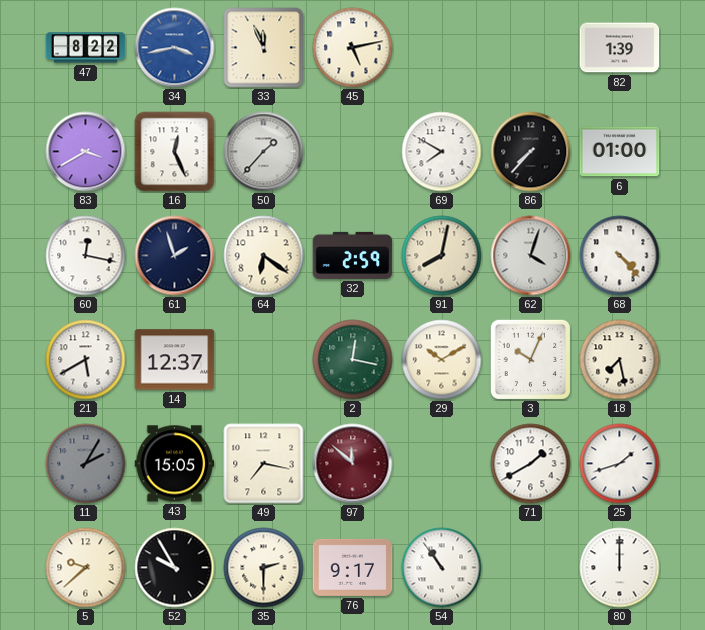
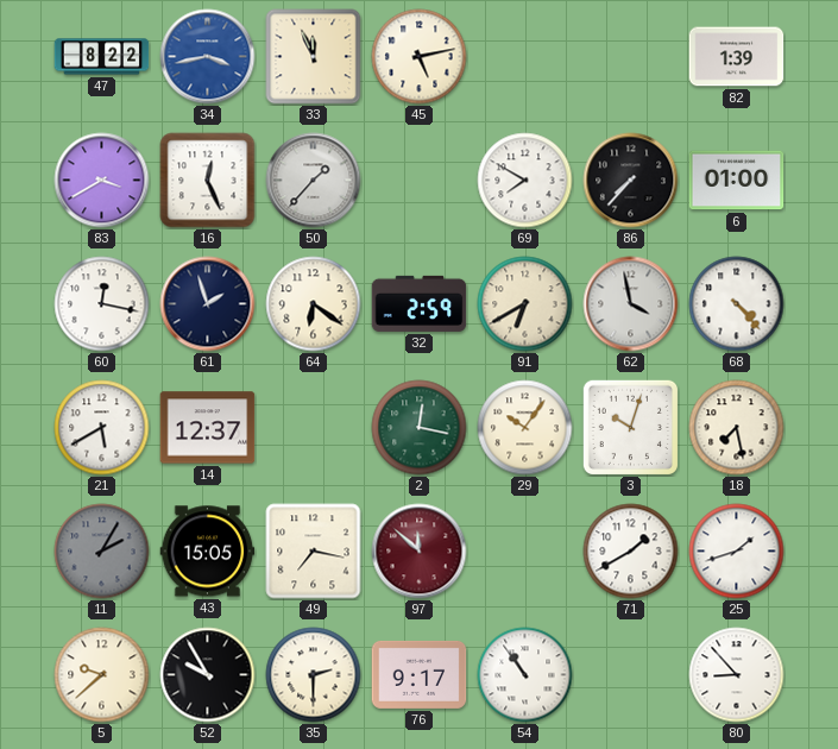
91: 8:02 -> 6:40 (525, 304)
62: 4:03 -> 3:58 (631, 304)
29: 10:10 -> 10:06 (525, 428)
3: 10:04 -> 10:03 (630, 427)
80: 12:00 -> 8:53 (737, 675)
